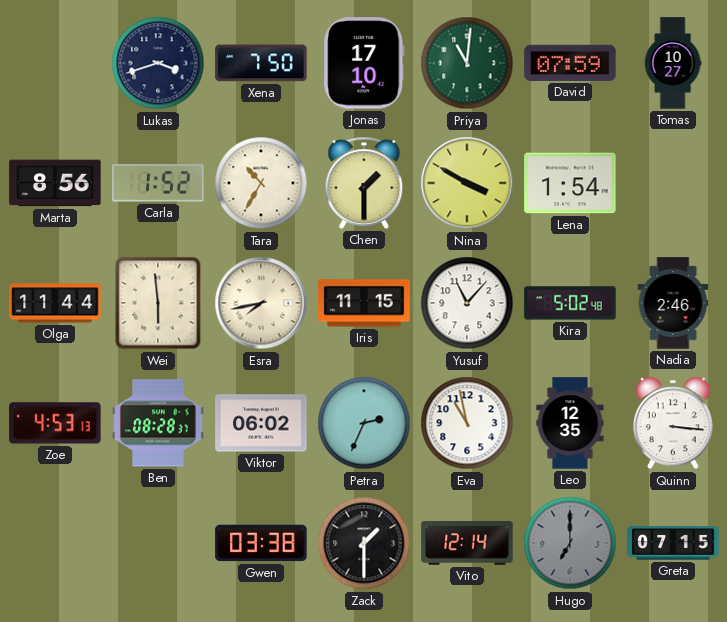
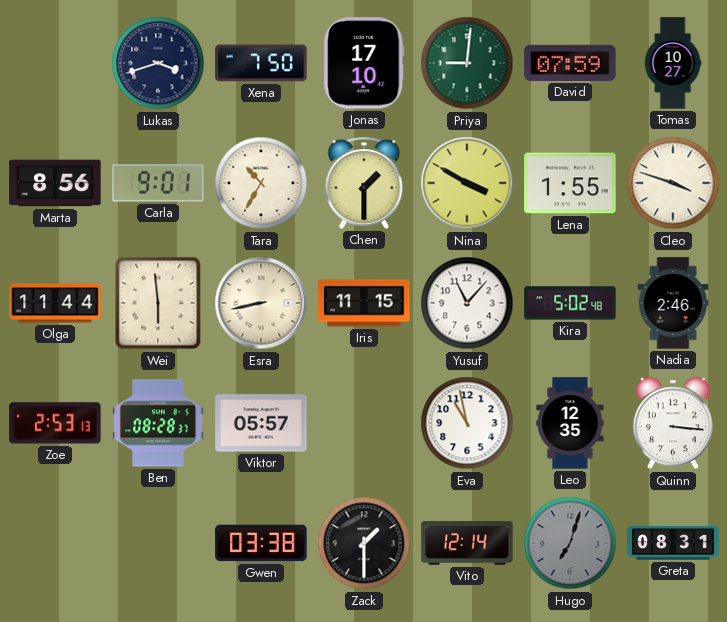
Priya: 11:01 -> 9:01 (467, 63)
Carla: 1:52 -> 9:01 (158, 183)
Lena: 1:54 -> 1:55 (570, 183)
Cleo: none -> 3:48 (673, 183)
Esra: 7:43 -> 8:43 (261, 303)
Zoe: 4:53 -> 2:53 (55, 423)
Viktor: 06:02 -> 05:57 (261, 423)
Petra: 2:34 -> none (364, 423)
Hugo: 7:00 -> 7:03 (570, 543)
Greta: 07:15 -> 08:31 (673, 543)
